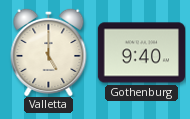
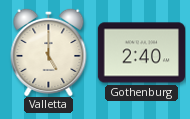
Gothenburg: 9:40 -> 2:40 (141, 53)
